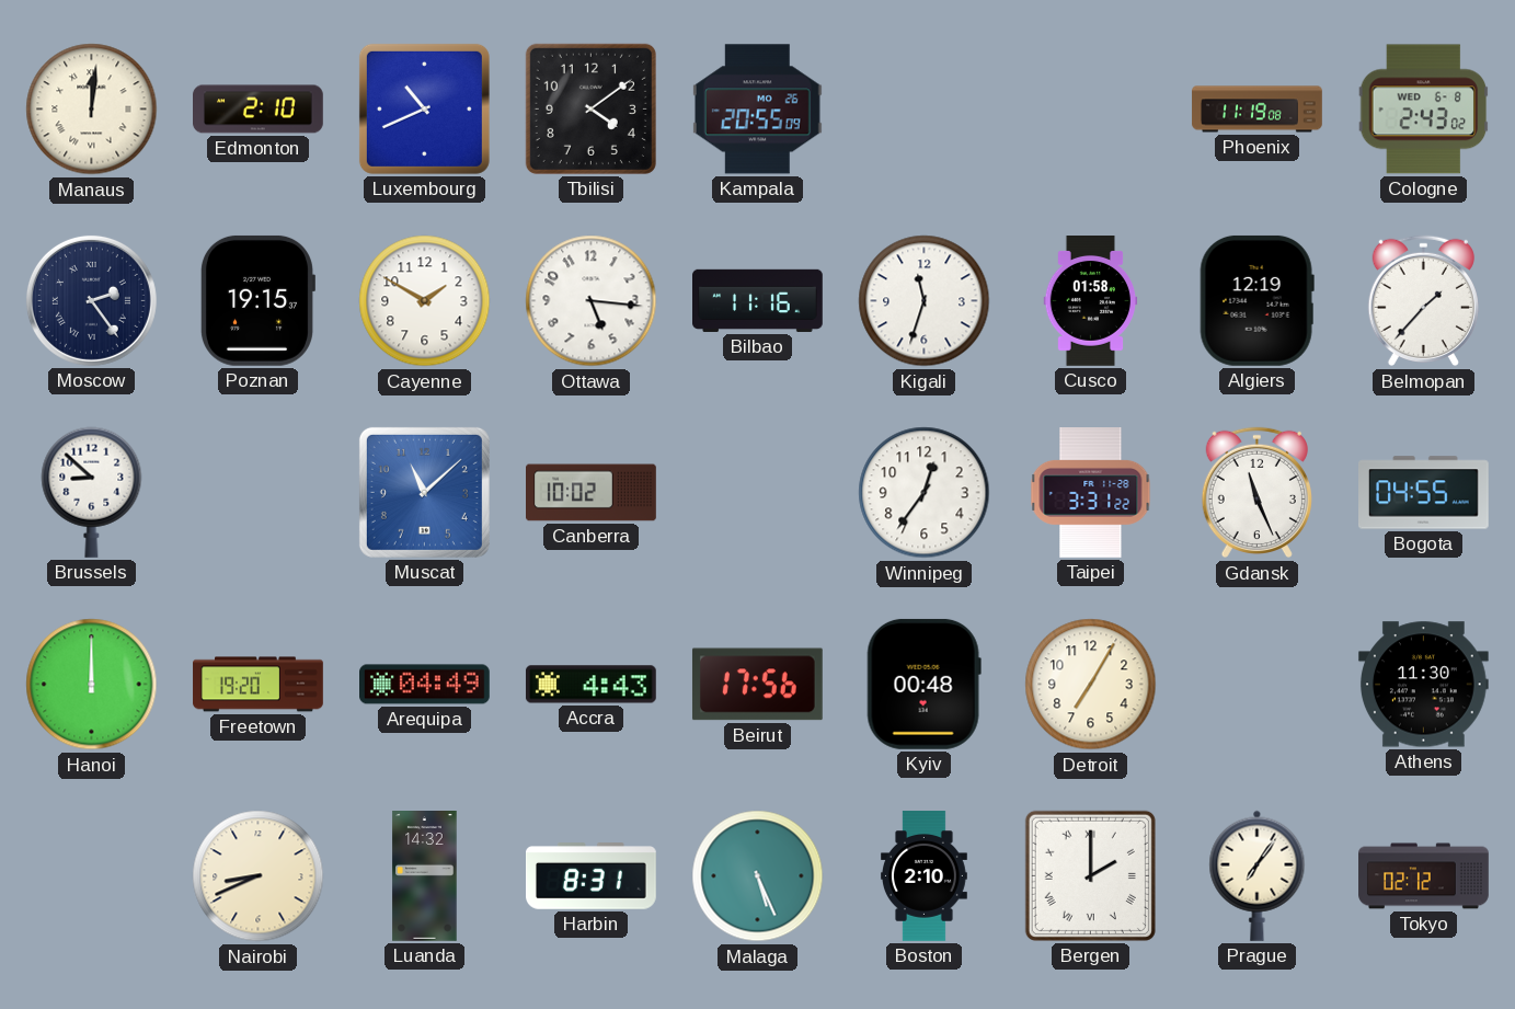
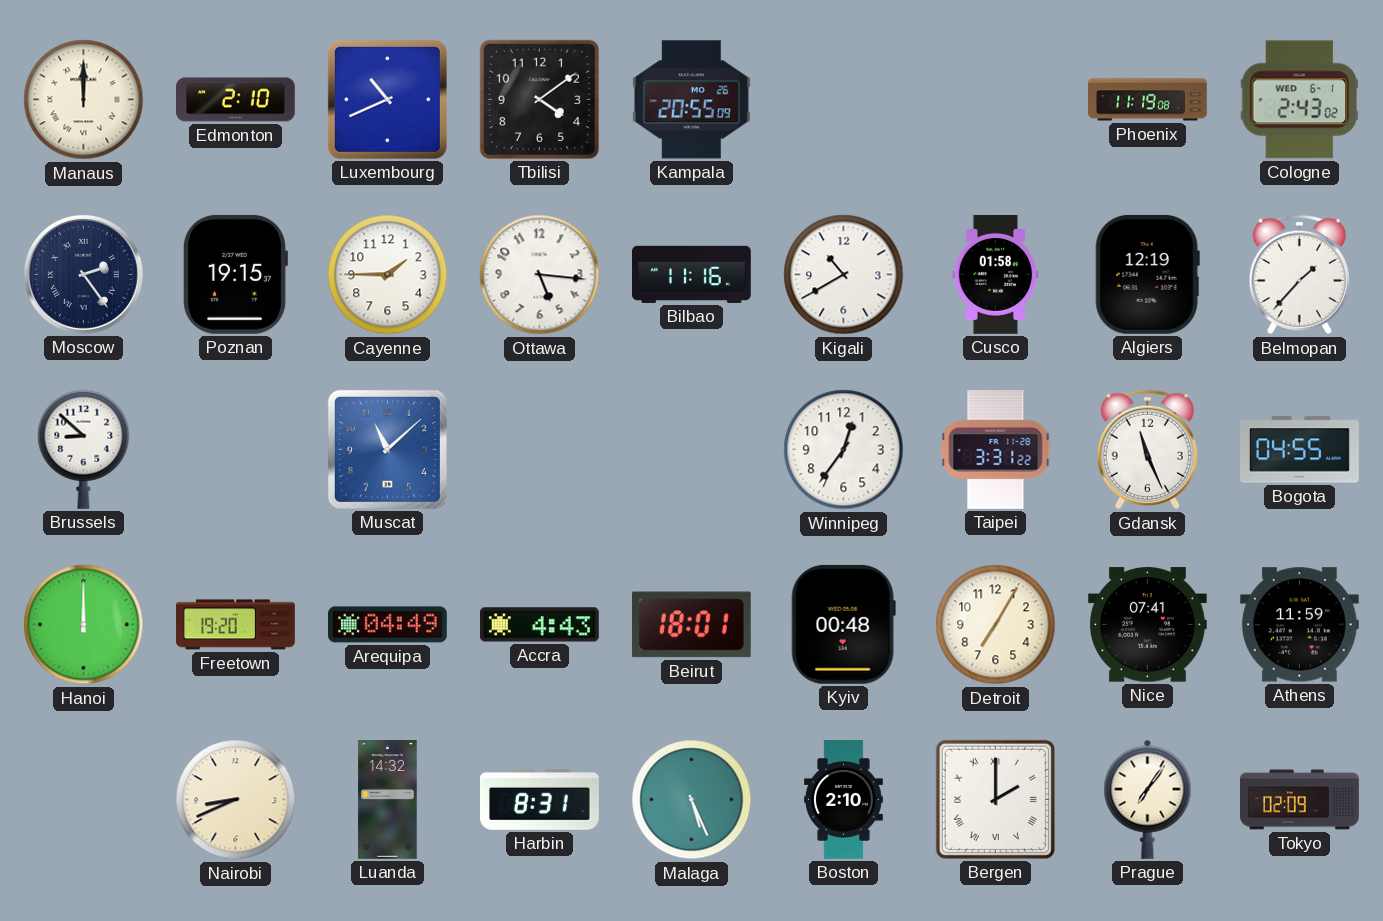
Manaus: 12:01 -> 12:00 (84, 100)
Cologne date: WED 6-8 -> WED 6-1 (1300, 100)
Cayenne: 1:50 -> 1:45 (388, 275)
Kigali: 11:33 -> 10:40 (844, 275)
Canberra: 10:02 -> none (592, 493)
Beirut: 17:56 -> 18:01 (691, 625)
Nice: none -> 07:41 (1147, 625)
Athens: 11:30 -> 11:59 (1299, 625)
Tokyo: 02:12 -> 02:09 (1300, 800)
